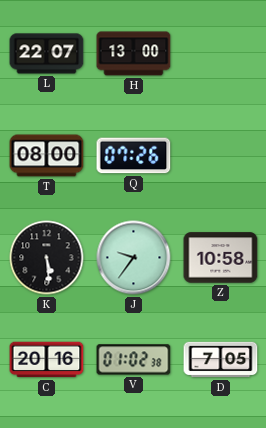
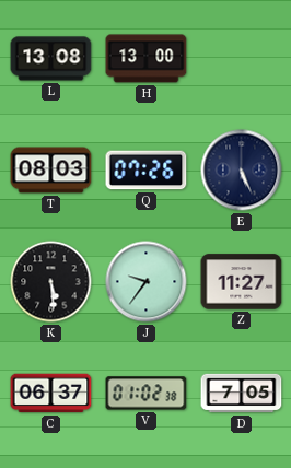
L: 22:07 -> 13:08 (51, 59)
T: 08:00 -> 08:03 (51, 171)
E: none -> 5:26 (242, 171)
Z: 10:58 -> 11:27 (242, 282)
C: 20:16 -> 06:37 (51, 394)
